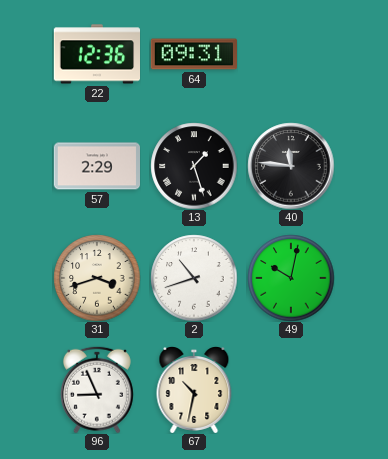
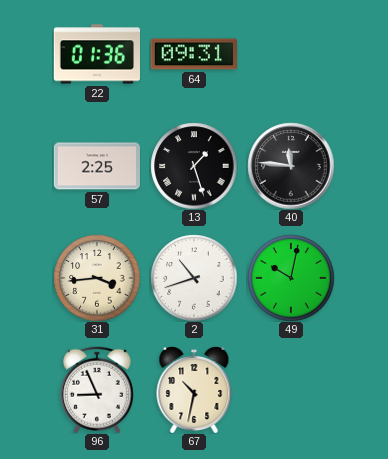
22: 12:36 -> 01:36 (96, 54)
57: 2:29 -> 2:25 (96, 166)
31: 3:42 -> 3:44 (97, 278)
